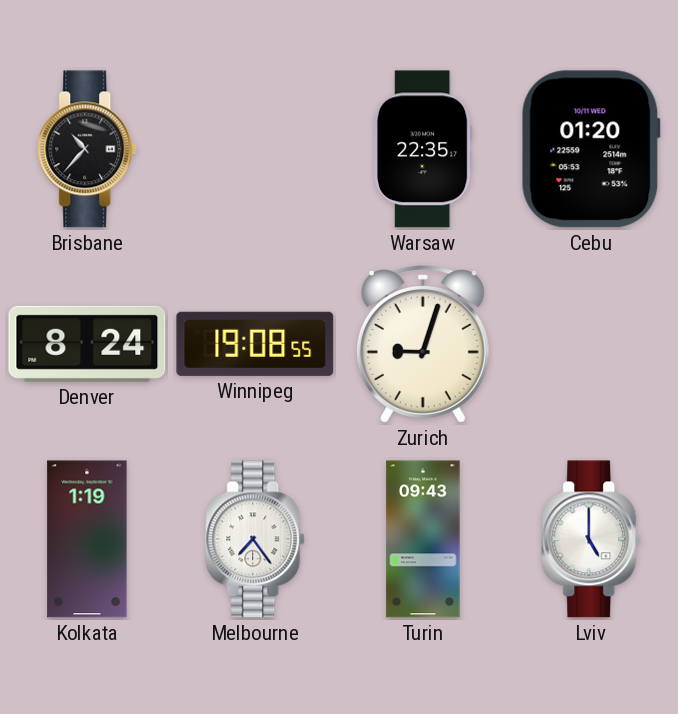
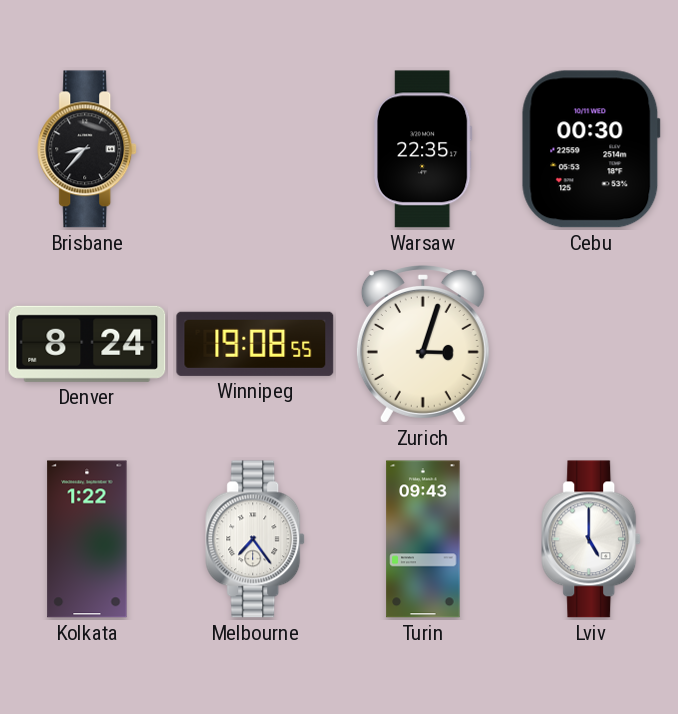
Brisbane: 10:37 -> 8:37 (88, 149)
Cebu: 01:20 -> 00:30 (591, 149)
Zurich: 9:03 -> 3:03 (423, 345)
Kolkata: 1:19 -> 1:22 (87, 539)
